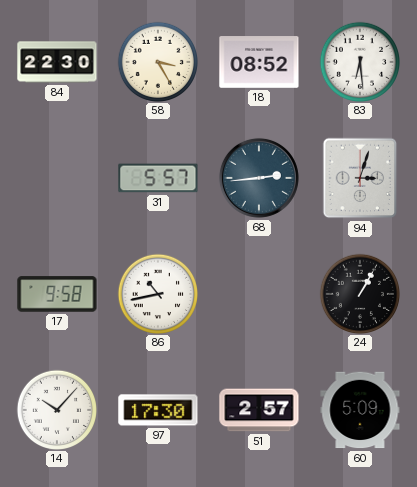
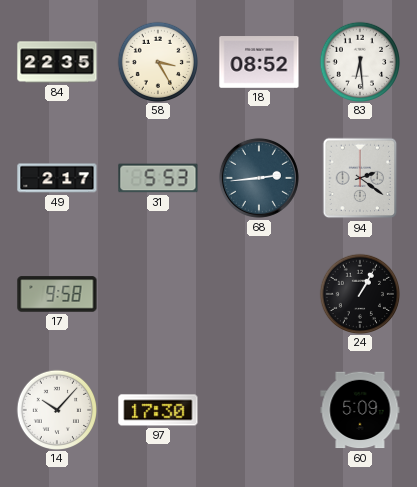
84: 22:30 -> 22:35 (57, 62)
49: none -> 2:17 (57, 178)
31: 5:57 -> 5:53 (158, 178)
94: 3:03 -> 2:21 (360, 178)
86: 10:43 -> none (157, 293)
51: 2:57 -> none (259, 410)
